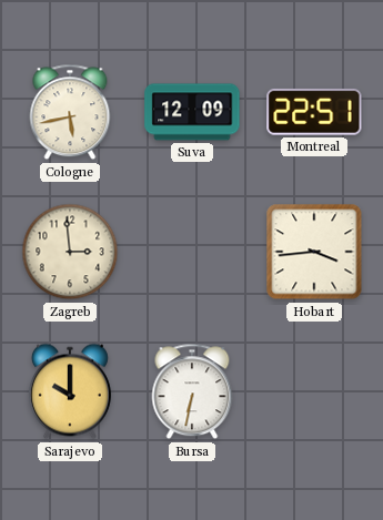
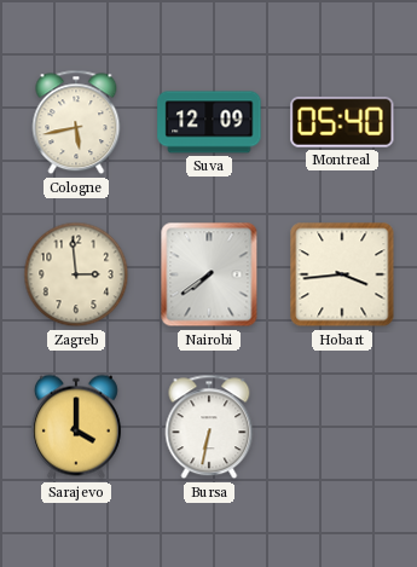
Montreal: 22:51 -> 05:40 (342, 122)
Nairobi: none -> 7:39 (209, 274)
Sarajevo: 10:00 -> 4:00 (76, 427)
